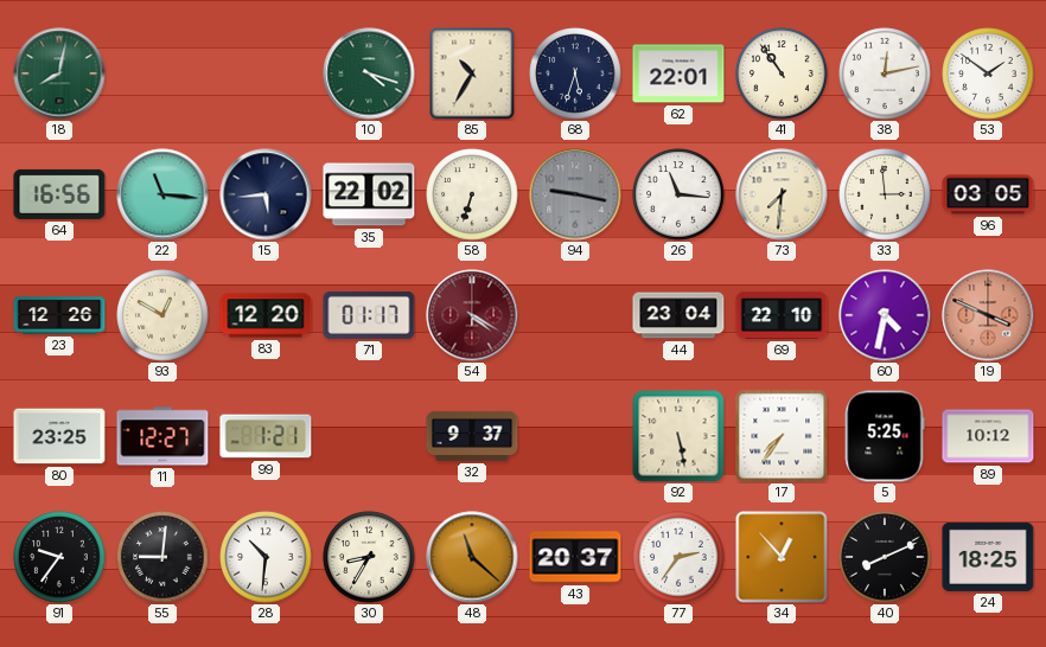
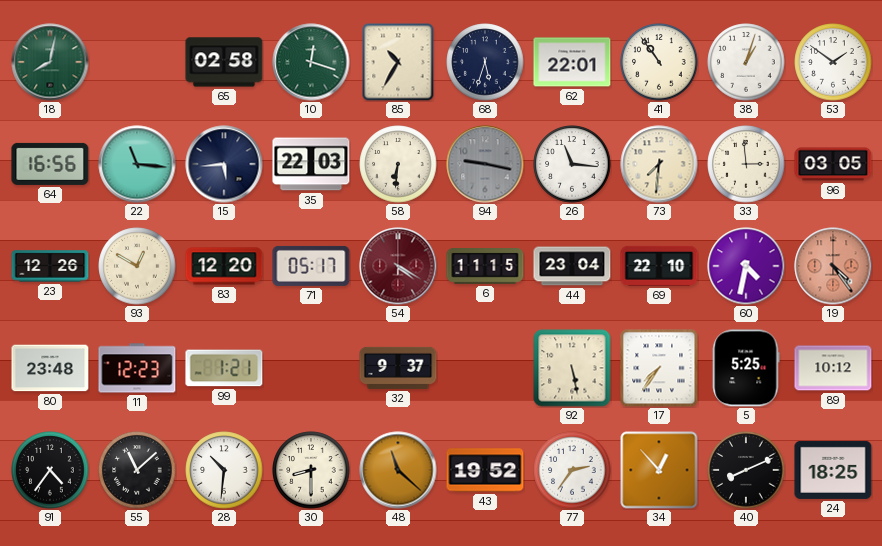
65: none -> 02:58 (224, 62)
10: 4:18 -> 12:18 (311, 62)
38: 12:13 -> 1:03 (746, 62)
35: 22:02 -> 22:03 (311, 164)
58: 6:33 -> 6:31 (398, 164)
71: 01:17 -> 05:17 (311, 266)
6: none -> 11:15 (485, 267)
19: 3:49 -> 4:24 (833, 266)
80: 23:25 -> 23:48 (50, 368)
11: 12:27 -> 12:23 (137, 368)
91: 9:36 -> 4:36 (50, 470)
55: 9:01 -> 11:08 (137, 470)
30: 8:35 -> 8:30 (311, 470)
43: 20:37 -> 19:52 (485, 470)
